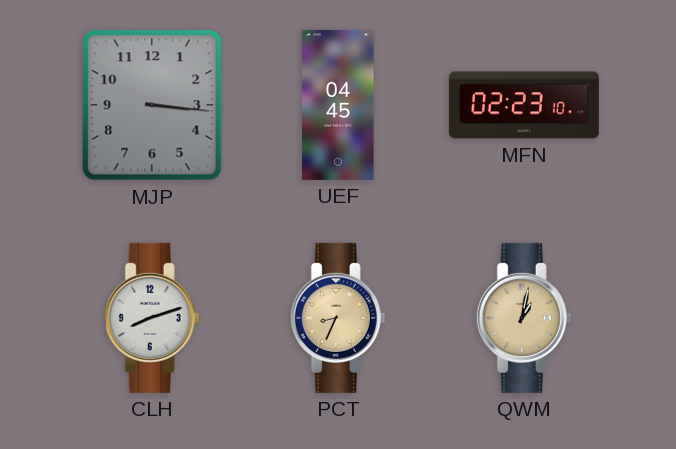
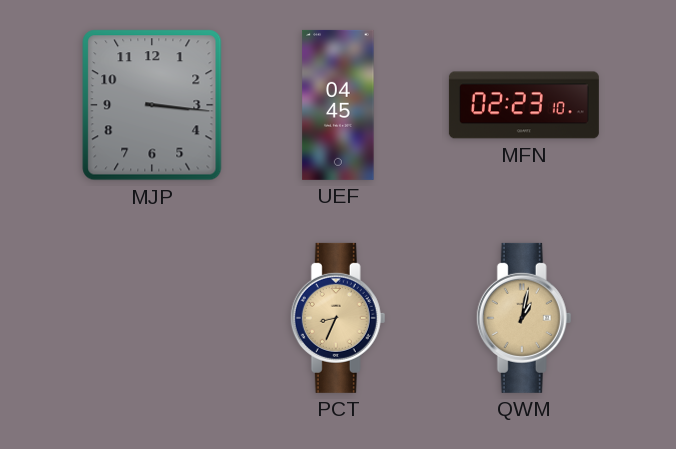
CLH: 8:12 -> none (152, 318)
